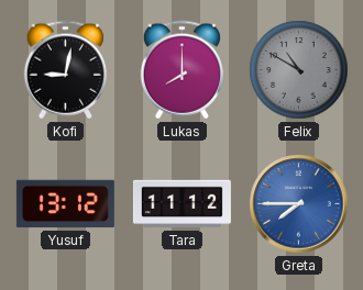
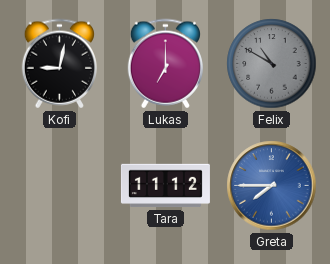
Lukas: 8:00 -> 7:00 (165, 64)
Yusuf: 13:12 -> none (65, 204)
